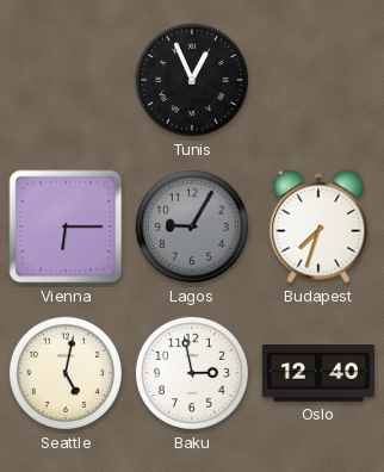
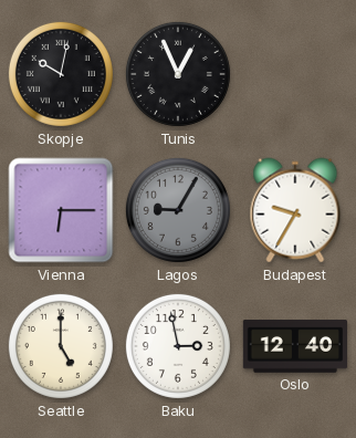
Skopje: none -> 10:02 (61, 74)
Budapest: 7:33 -> 9:35 (295, 210)
Seattle: 5:02 -> 5:00 (61, 346)
